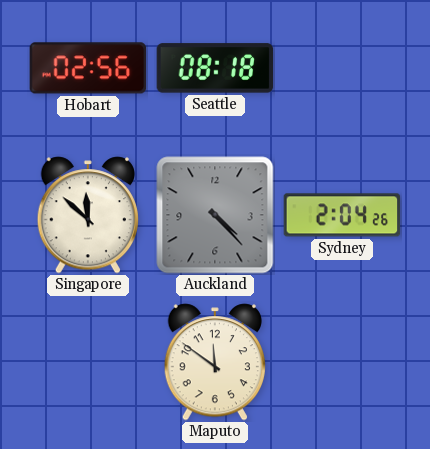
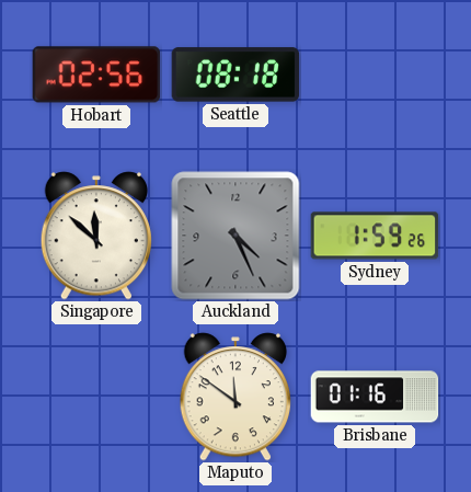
Auckland: 4:23 -> 4:26 (235, 236)
Sydney: 2:04 -> 1:59 (375, 236)
Brisbane: none -> 01:16 (375, 397)
